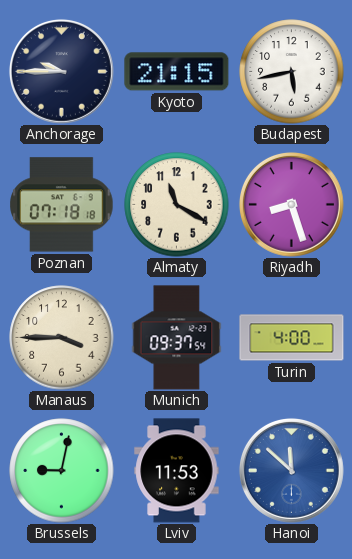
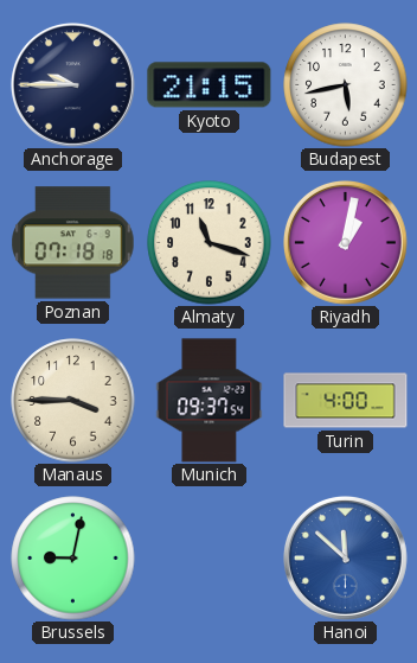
Almaty: 11:20 -> 11:18 (210, 243)
Riyadh: 8:27 -> 1:02 (345, 242)
Lviv: 11:53 -> none (177, 471)
